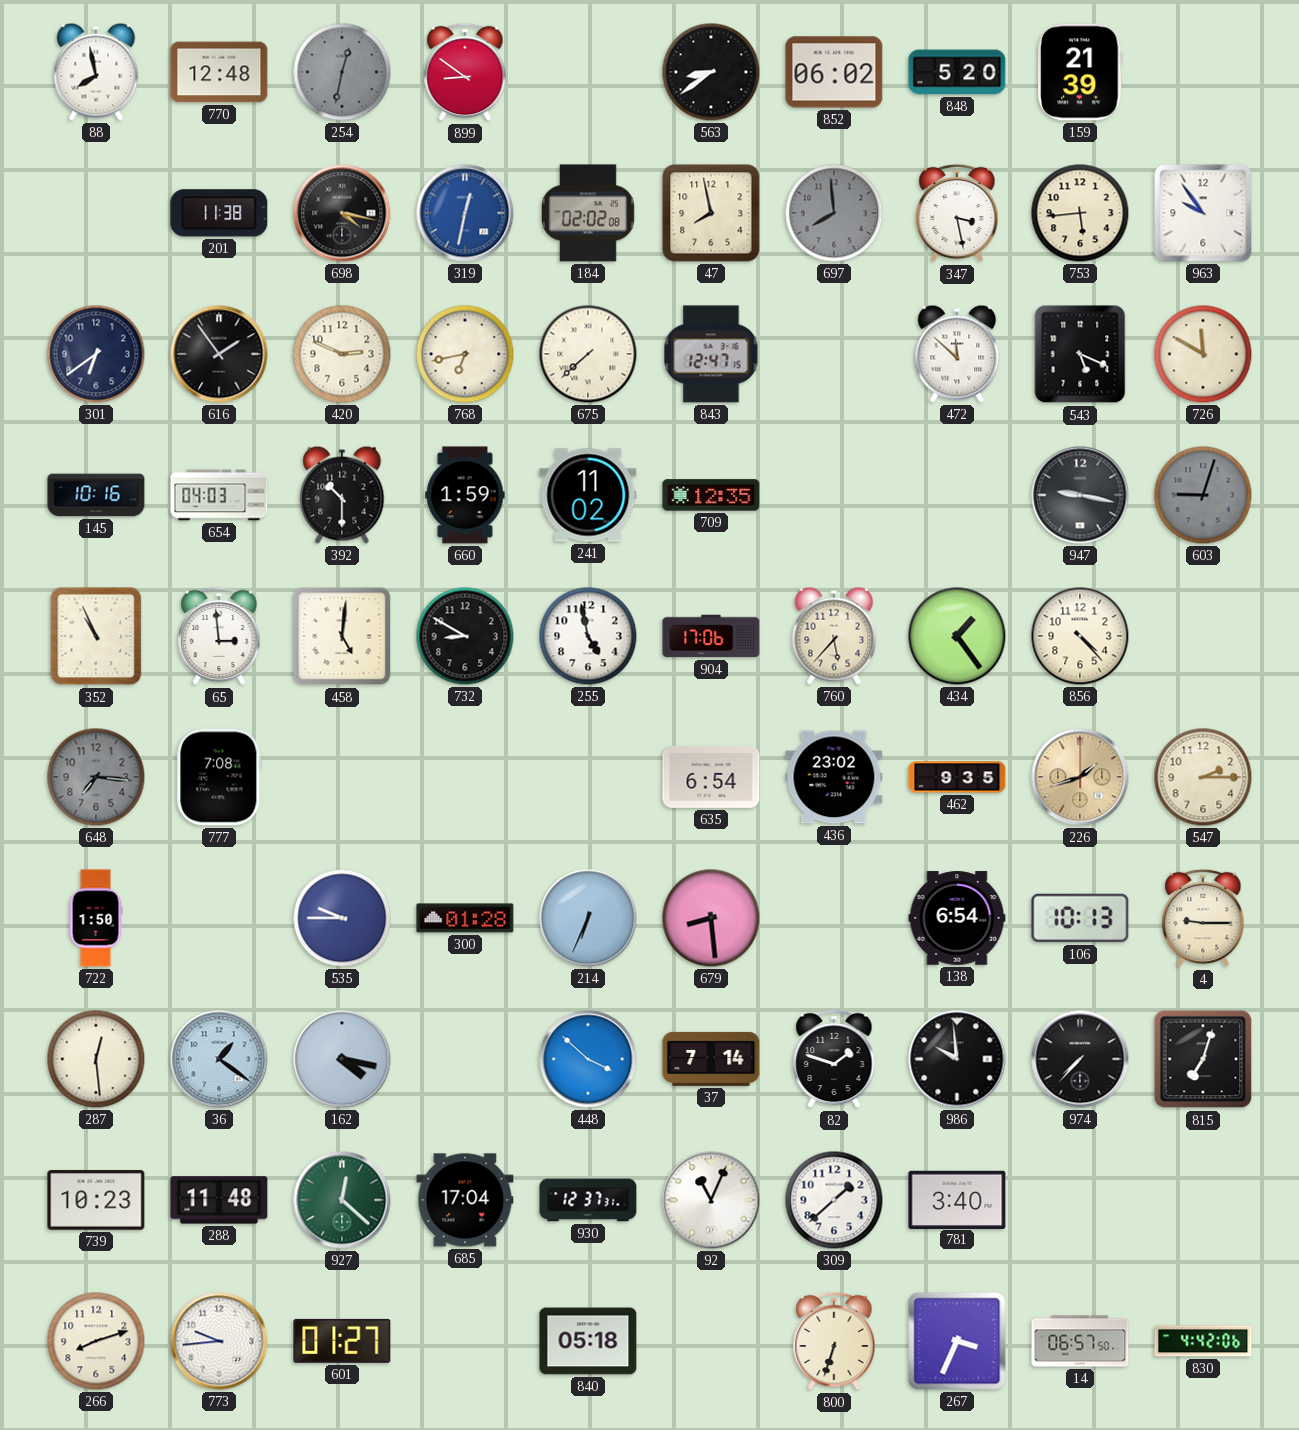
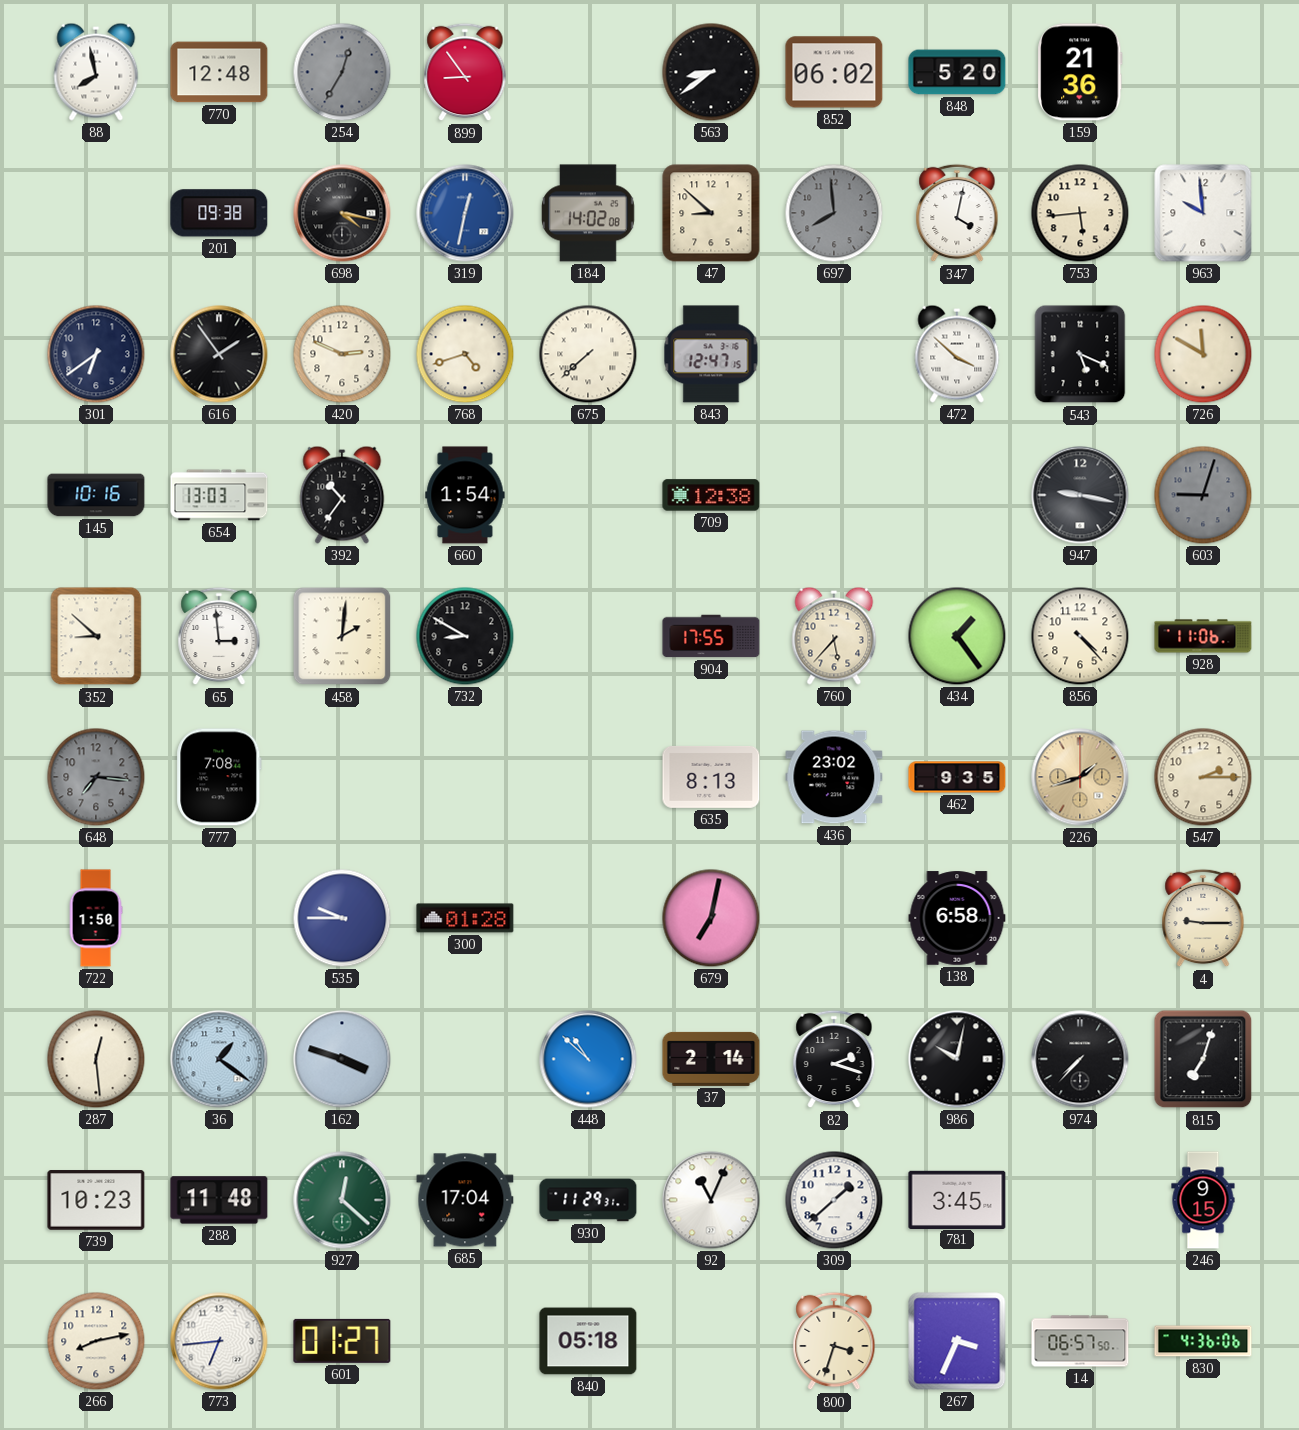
254: 12:32 -> 12:35 (342, 72)
899: 8:51 -> 8:54 (465, 72)
159: 21:39 -> 21:36 (1080, 72)
201: 11:38 -> 09:38 (219, 213)
184: 02:02 -> 14:02 (589, 213)
47: 7:58 -> 8:52 (711, 213)
347: 3:28 -> 4:02 (957, 213)
963: 9:54 -> 9:59 (1203, 213)
768: 6:43 -> 4:42 (465, 354)
472: 11:52 -> 3:52 (957, 354)
654: 04:03 -> 13:03 (219, 495)
392: 10:30 -> 10:36 (342, 495)
660: 1:59 -> 1:54 (465, 495)
241: 11:02 -> none (588, 495)
709: 12:35 -> 12:38 (711, 495)
352: 10:56 -> 8:52 (96, 636)
458: 5:01 -> 2:01 (342, 636)
255: 4:58 -> none (588, 636)
904: 17:06 -> 17:55 (711, 636)
928: none -> 11:06 (1203, 636)
635: 6:54 -> 8:13 (711, 777)
214: 6:34 -> none (588, 918)
679: 8:29 -> 7:02 (711, 918)
138: 6:54 -> 6:58 (957, 918)
106: 10:13 -> none (1080, 918)
162: 4:17 -> 3:48 (342, 1059)
448: 3:52 -> 10:52 (588, 1059)
37: 7:14 -> 2:14 (711, 1059)
82: 1:48 -> 2:18 (834, 1059)
986: 9:59 -> 10:02 (957, 1059)
930: 12:37 -> 11:29 (588, 1200)
781: 3:40 -> 3:45 (957, 1199)
246: none -> 9:15 (1203, 1200)
266: 8:12 -> 8:13 (96, 1341)
773: 9:44 -> 6:44 (219, 1341)
800: 6:33 -> 3:33 (834, 1341)
830: 4:42 -> 4:36 (1203, 1341)
